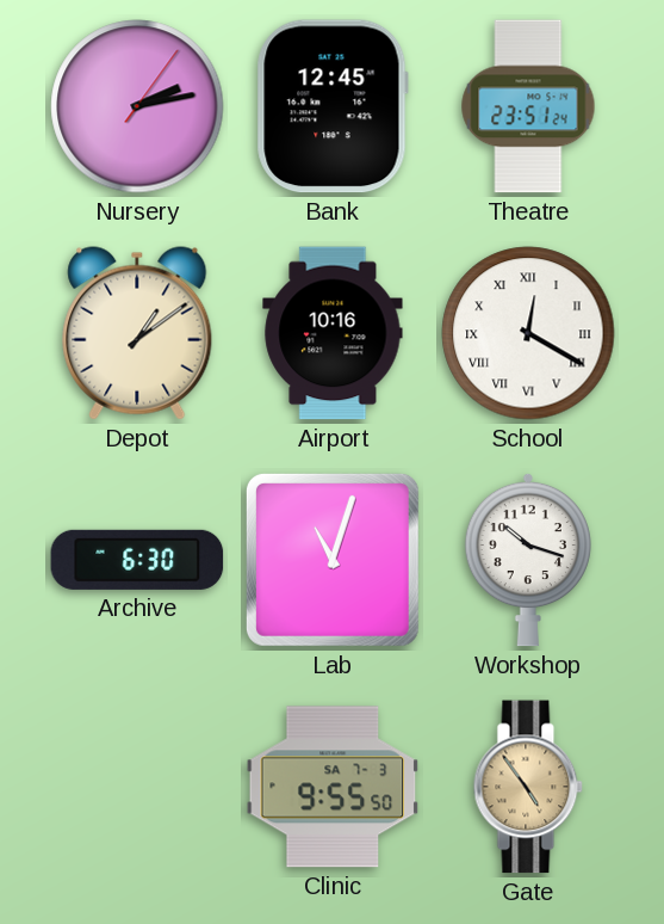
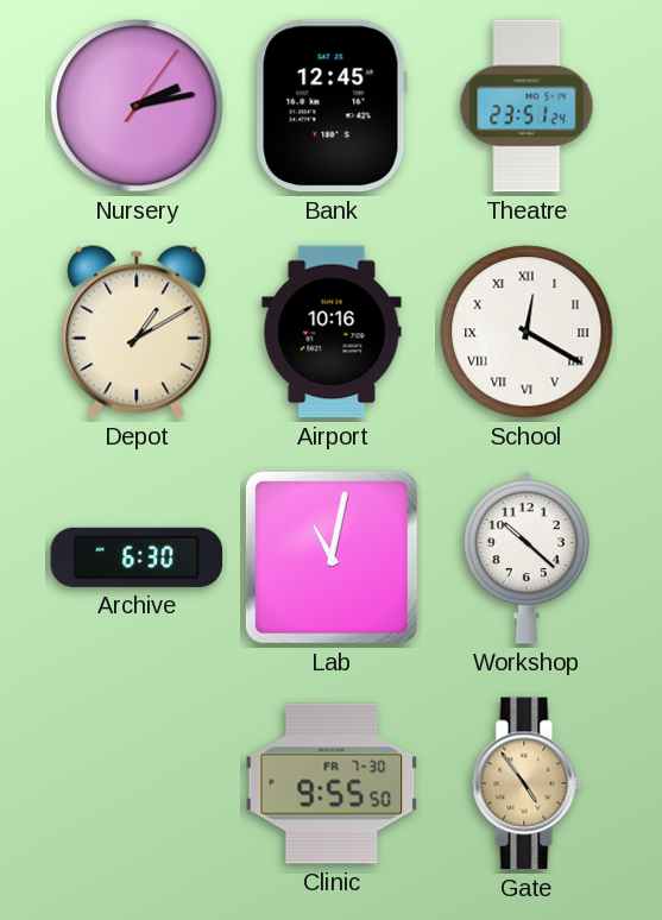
Depot: 1:09 -> 1:10 (137, 332)
Lab: 11:03 -> 11:02 (332, 557)
Workshop: 10:18 -> 10:22 (527, 557)
Clinic date: SA 7-3 -> FR 7-30 (332, 783)
